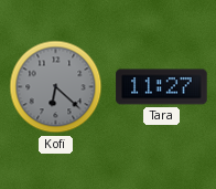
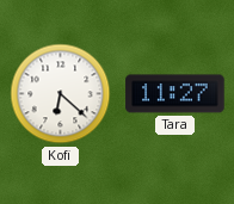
Kofi dial: grey -> white (61, 94)
